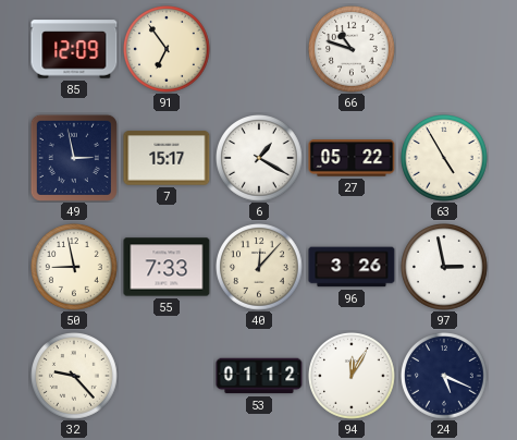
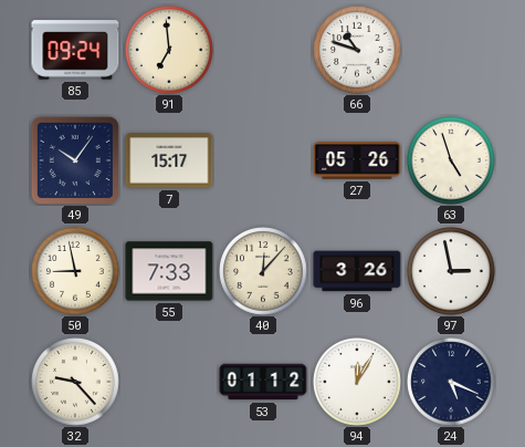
85: 12:09 -> 09:24 (75, 50)
91: 6:54 -> 6:59 (170, 51)
49: 2:58 -> 10:06 (75, 160)
6: 1:20 -> none (260, 159)
27: 05:22 -> 05:26 (357, 160)
63: 4:55 -> 4:57 (452, 162)
